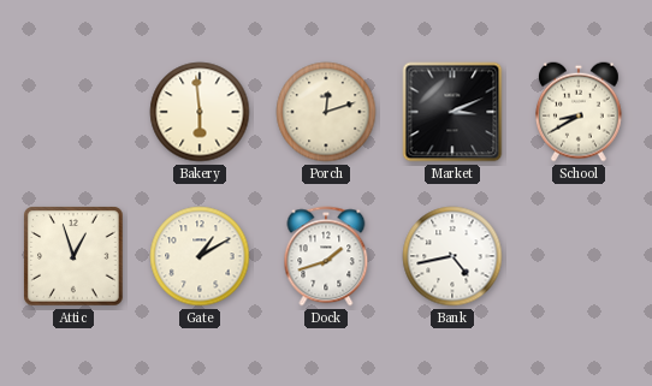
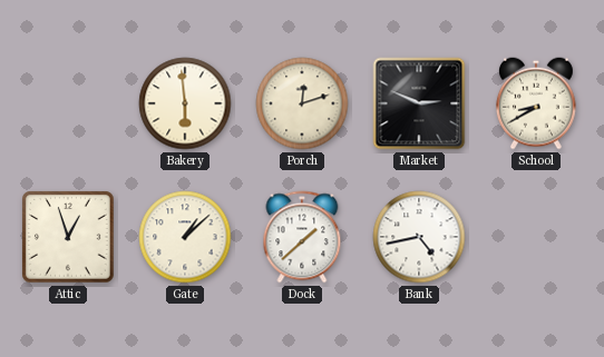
Market: 3:11 -> 2:49 (419, 103)
Gate: 1:10 -> 1:08 (185, 237)
Dock: 1:42 -> 1:38 (302, 237)
